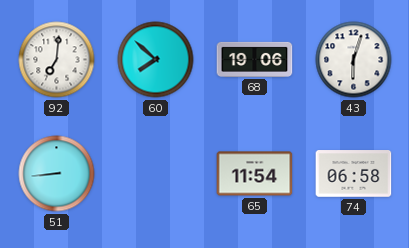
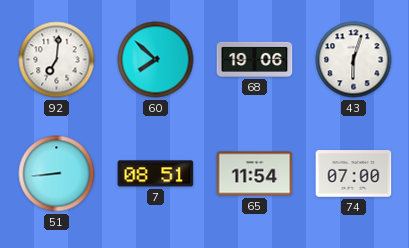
7: none -> 08:51 (156, 174)
74: 06:58 -> 07:00 (354, 174)
